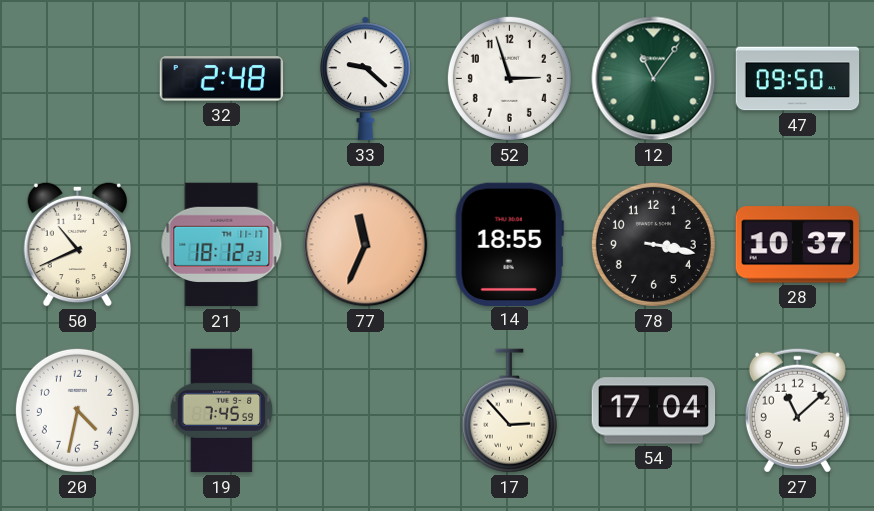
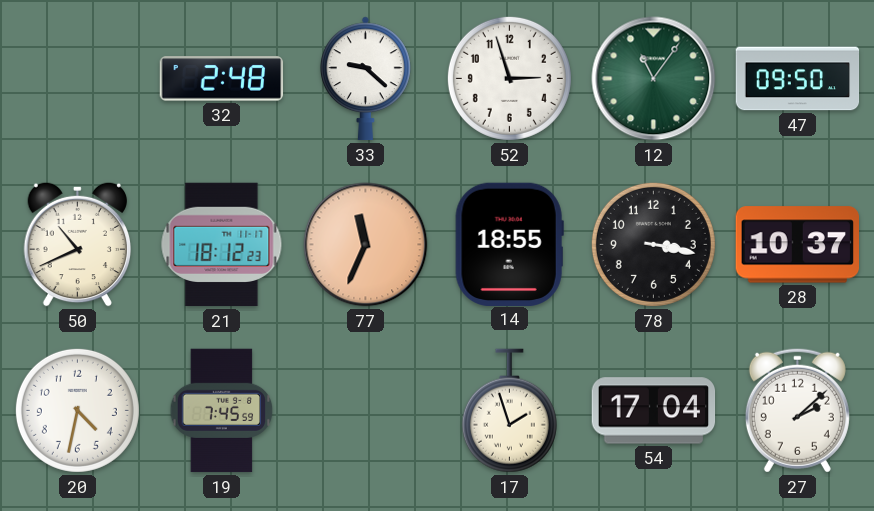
17: 2:53 -> 1:57 (509, 411)
27: 11:08 -> 2:08 (797, 410)
